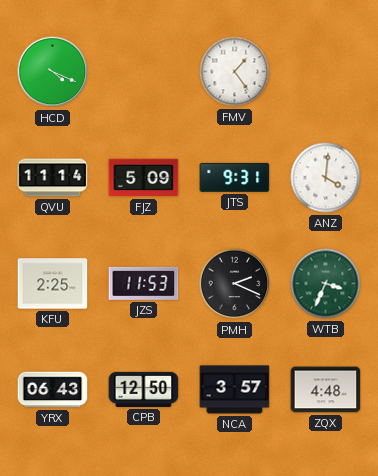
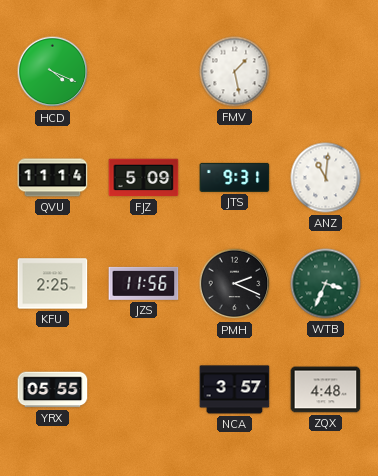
FMV: 1:24 -> 1:28 (235, 72)
ANZ: 4:01 -> 11:01 (326, 178)
JZS: 11:53 -> 11:56 (144, 283)
YRX: 06:43 -> 05:55 (53, 390)
CPB: 12:50 -> none (144, 389)
